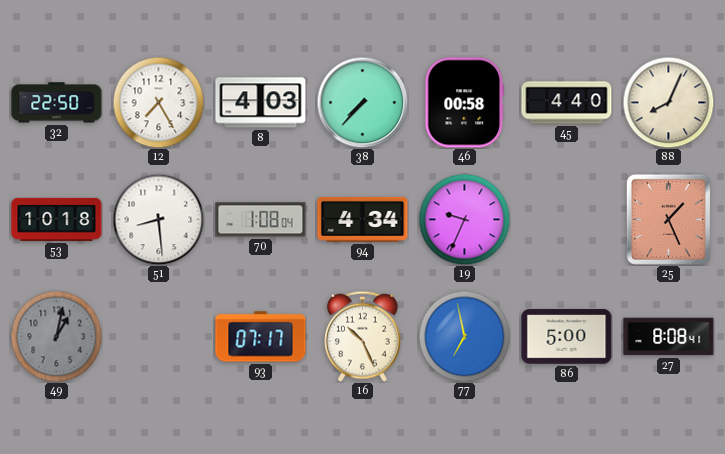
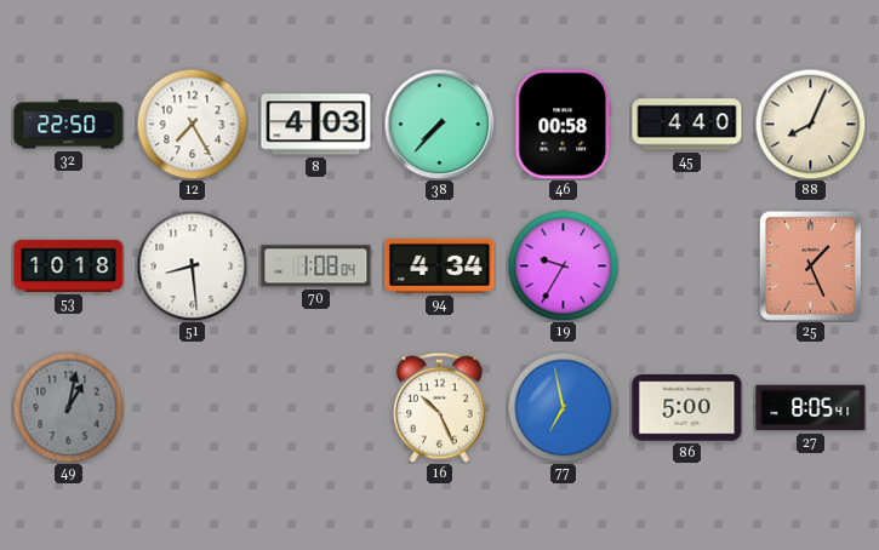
19: 9:34 -> 9:35 (563, 265)
93: 07:17 -> none (261, 337)
27: 8:08 -> 8:05 (811, 408)
